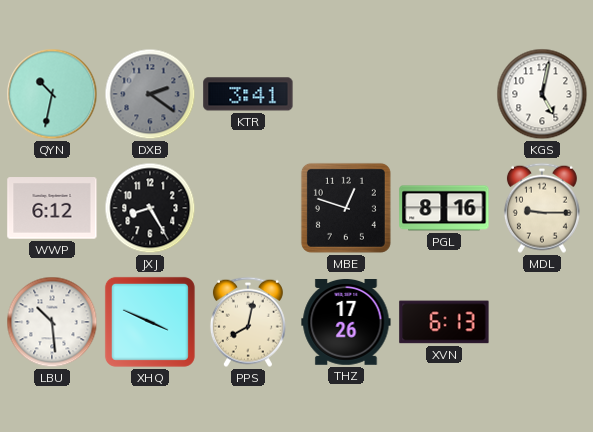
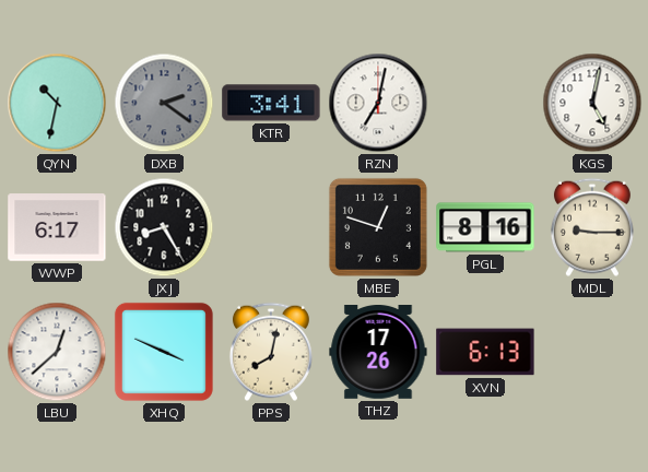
RZN: none -> 7:02 (378, 103)
WWP: 6:12 -> 6:17 (57, 227)
LBU: 10:29 -> 12:38 (57, 352)
